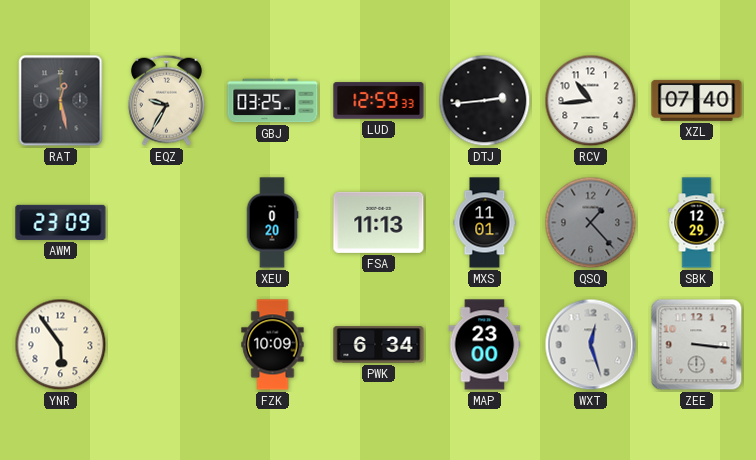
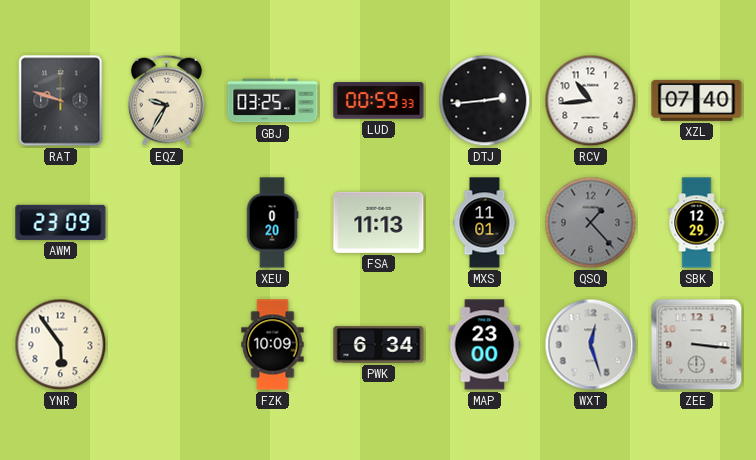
RAT: 12:28 -> 9:48 (61, 101)
LUD: 12:59 -> 00:59 (379, 101)
